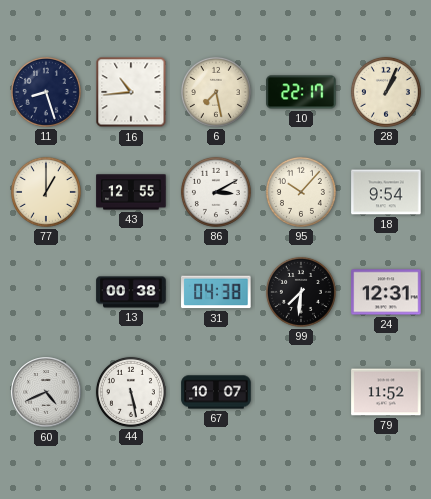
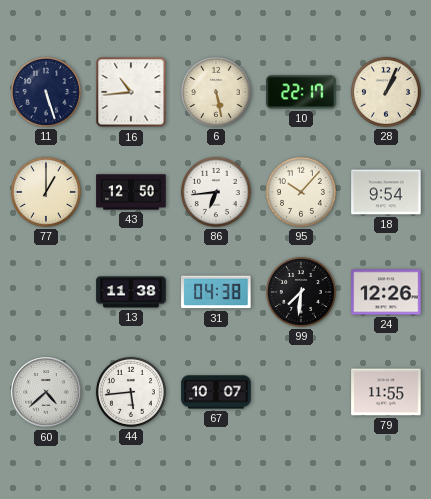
11: 8:27 -> 5:27 (46, 92)
6: 7:28 -> 5:28 (216, 92)
43: 12:55 -> 12:50 (131, 192)
86: 3:10 -> 6:44 (216, 192)
13: 00:38 -> 11:38 (131, 292)
24: 12:31 -> 12:26 (386, 292)
60: 4:41 -> 4:38 (46, 392)
44: 5:28 -> 5:44 (131, 392)
79: 11:52 -> 11:55 (386, 392)
